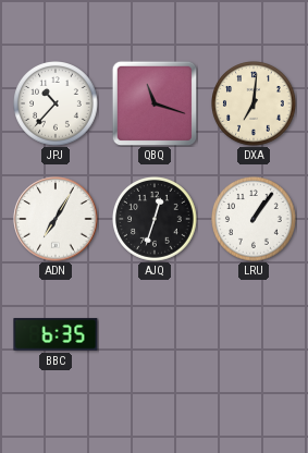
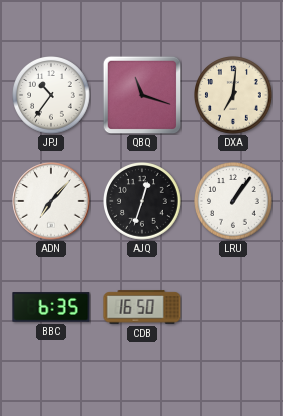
JPJ: 10:37 -> 10:36 (52, 96)
ADN: 7:05 -> 7:07 (51, 201)
CDB: none -> 16:50 (142, 307)
